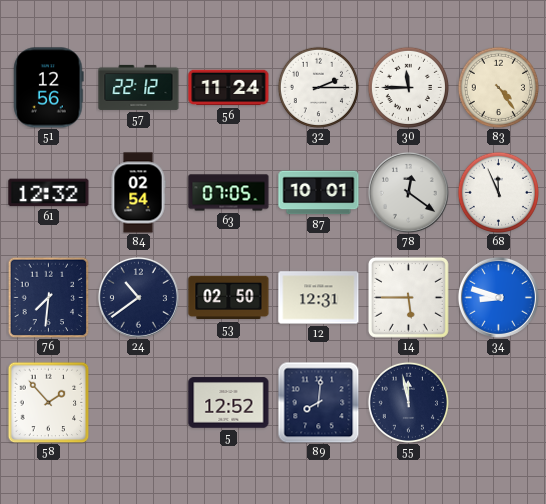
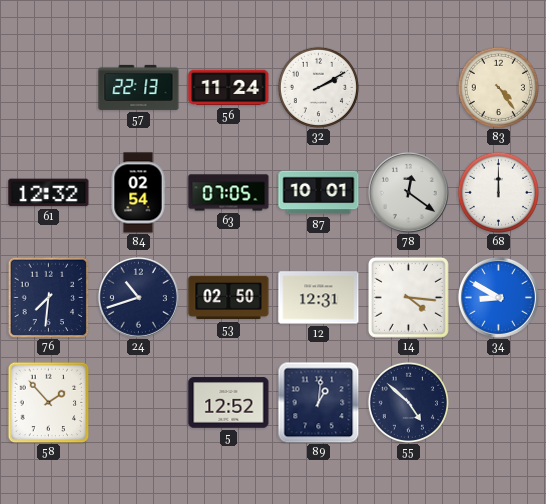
51: 12:56 -> none (49, 88)
57: 22:12 -> 22:13 (139, 87)
32: 2:15 -> 2:10 (318, 87)
30: 11:45 -> none (408, 87)
68: 11:56 -> 12:00 (498, 192)
24: 10:39 -> 10:42 (138, 297)
14: 5:45 -> 4:16 (408, 297)
34: 8:48 -> 8:50 (498, 297)
89: 8:01 -> 1:01 (318, 402)
55: 11:58 -> 4:52 (408, 402)
